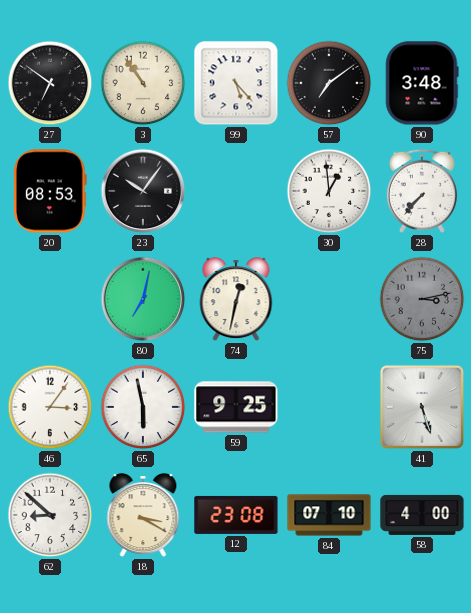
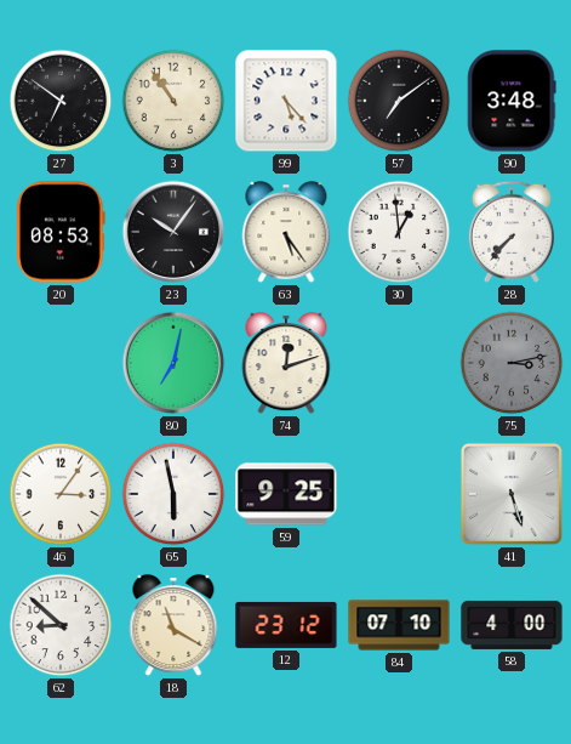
63: none -> 5:24 (286, 233)
74: 12:32 -> 12:12 (286, 364)
18: 3:20 -> 11:20 (173, 626)
12: 23:08 -> 23:12 (286, 625)
